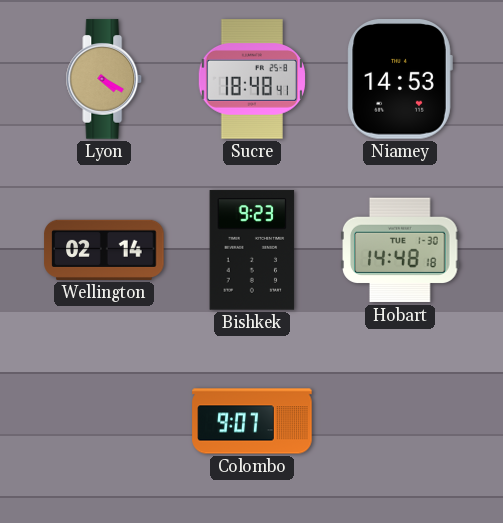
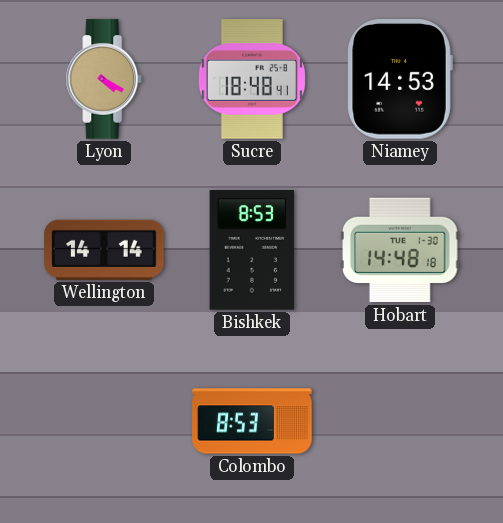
Wellington: 02:14 -> 14:14 (104, 250)
Bishkek: 9:23 -> 8:53 (252, 250)
Colombo: 9:07 -> 8:53 (252, 421)
